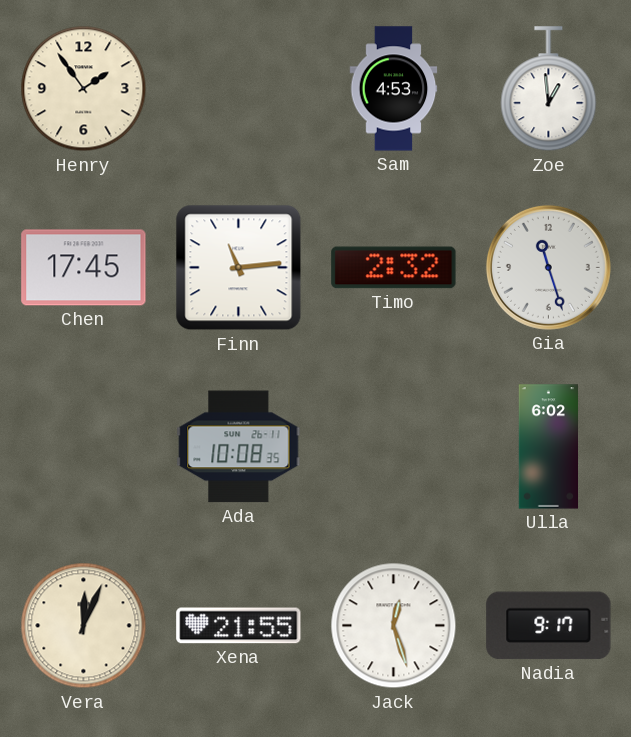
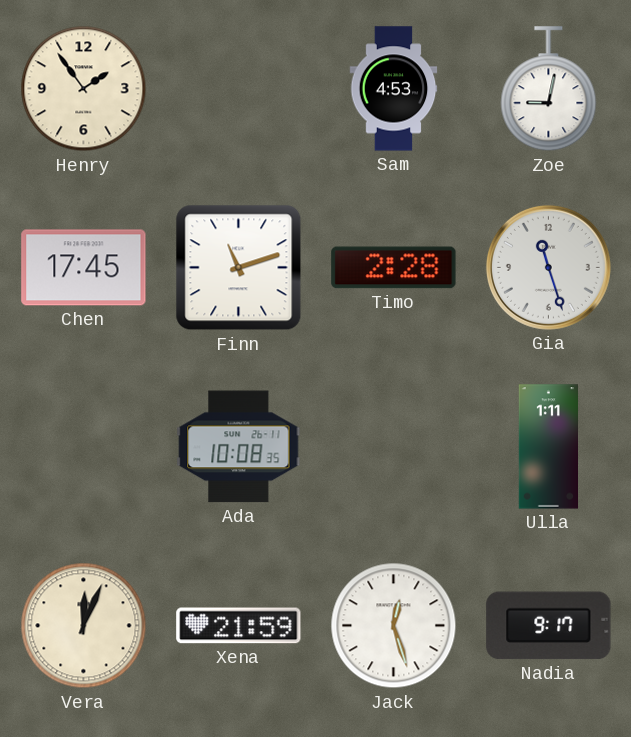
Zoe: 12:59 -> 9:02 (549, 89)
Finn: 11:14 -> 11:12 (239, 268)
Timo: 2:32 -> 2:28 (394, 268)
Ulla: 6:02 -> 1:11 (548, 447)
Xena: 21:55 -> 21:59 (239, 626)
